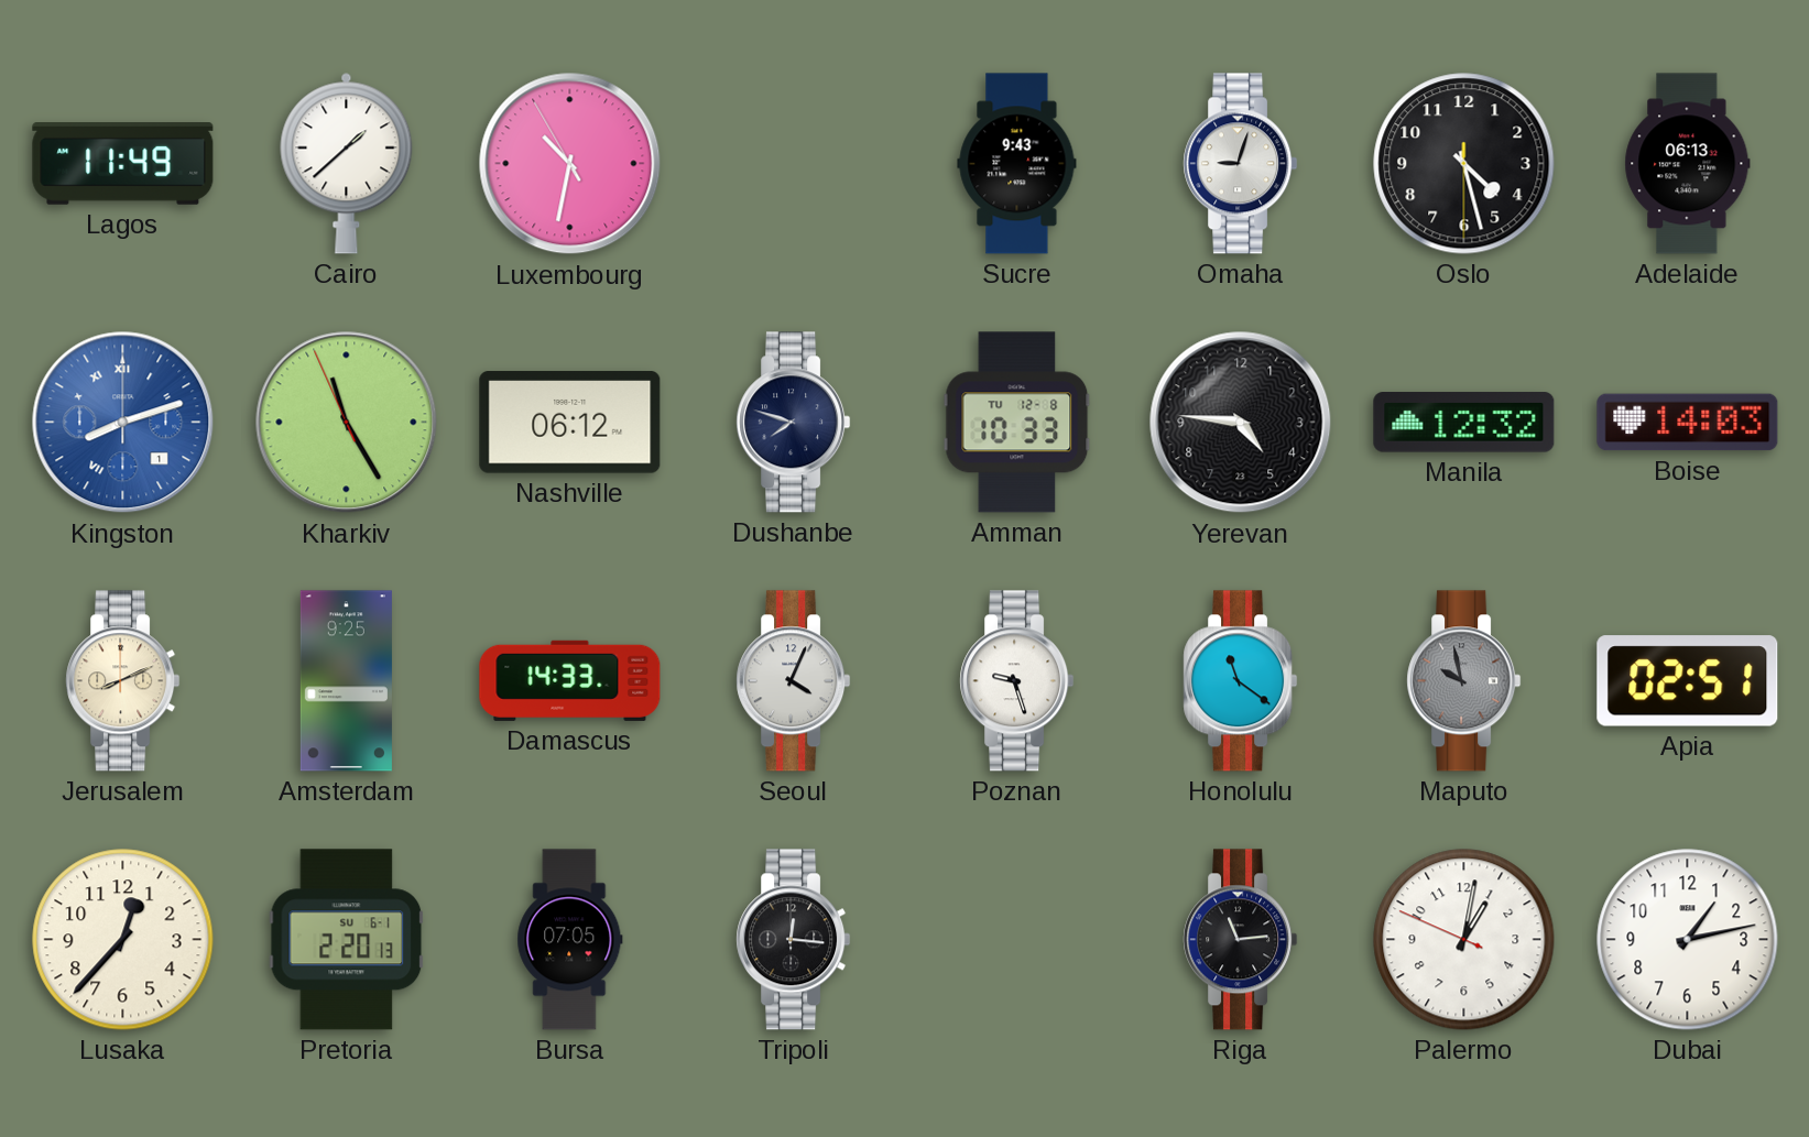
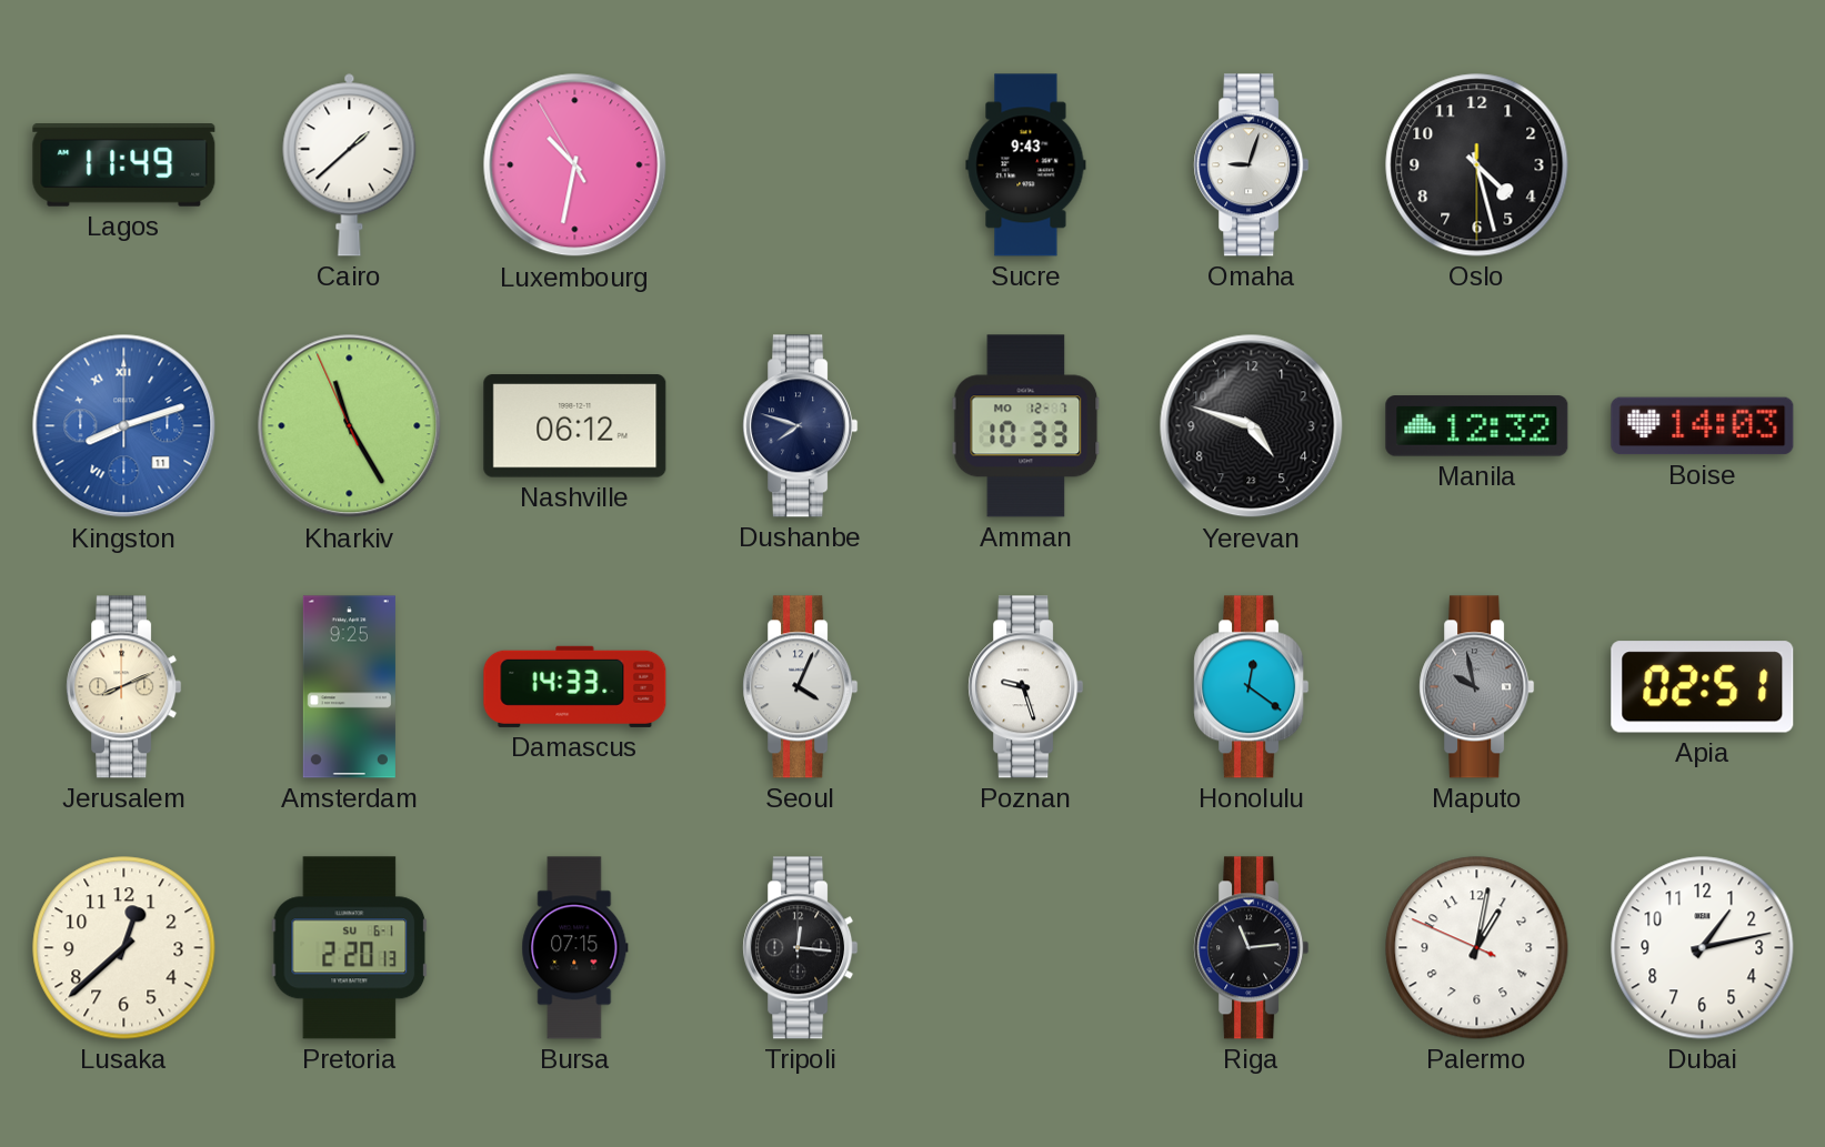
Adelaide: 06:13 -> none (1688, 164)
Kingston date: 1 -> 11 (124, 426)
Amman date: TU 12-8 -> MO 12-7 (1026, 426)
Yerevan: 4:46 -> 4:48 (1252, 426)
Honolulu: 11:21 -> 12:21 (1252, 687)
Lusaka: 12:37 -> 12:38 (124, 948)
Bursa: 07:05 -> 07:15 (575, 948)
